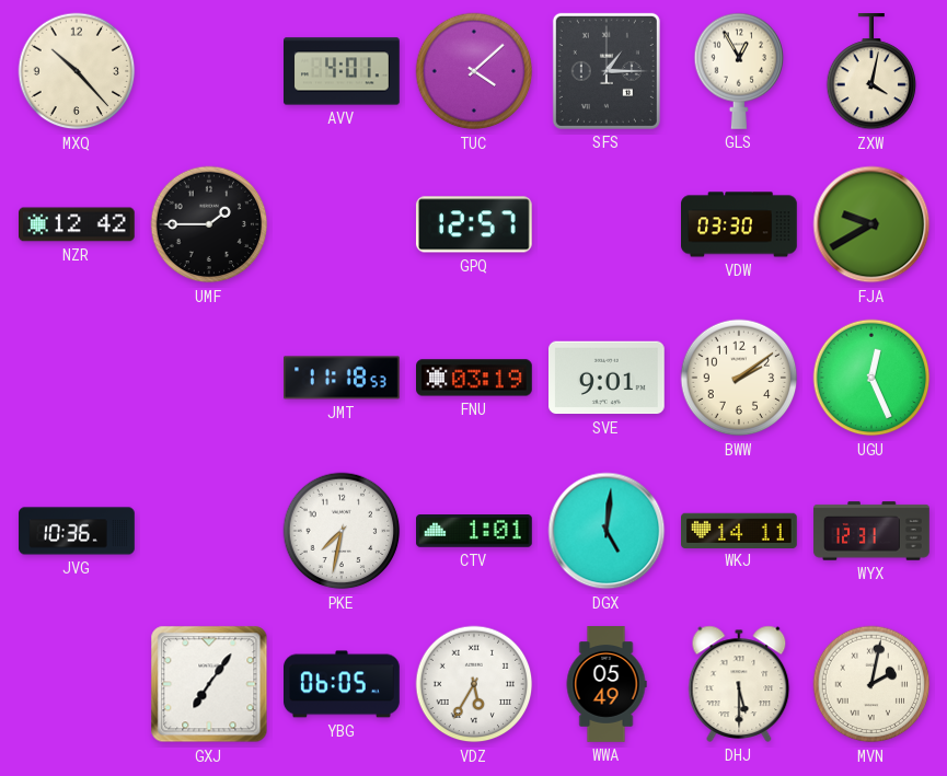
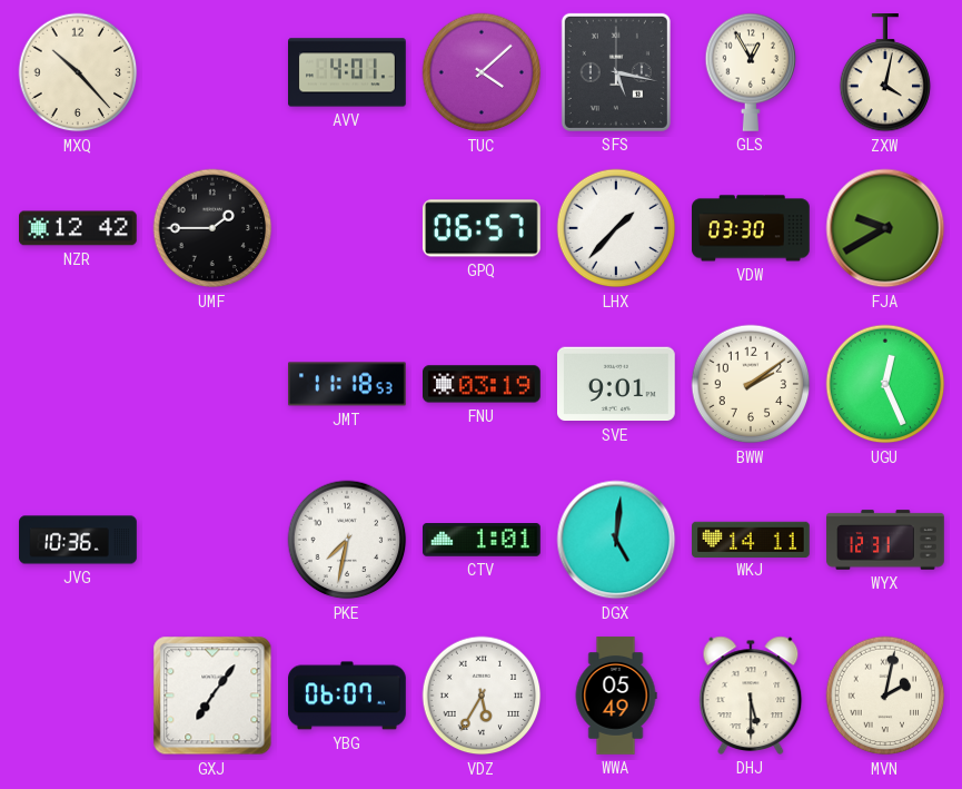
SFS: 1:15 -> 5:17 (616, 72)
GPQ: 12:57 -> 06:57 (482, 228)
LHX: none -> 1:37 (616, 228)
YBG: 06:05 -> 06:07 (348, 696)
